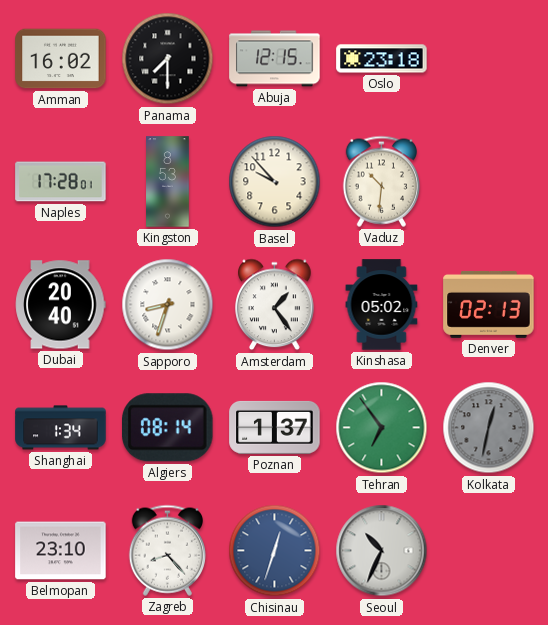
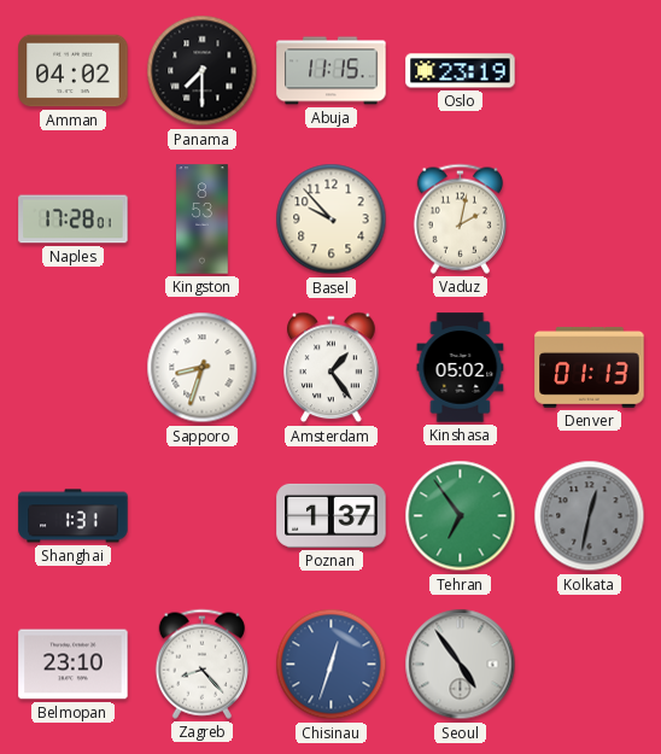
Amman: 16:02 -> 04:02 (74, 71)
Abuja: 12:15 -> 11:15 (332, 71)
Oslo: 23:18 -> 23:19 (461, 71)
Vaduz: 10:31 -> 2:02 (460, 218)
Dubai: 20:40 -> none (61, 305)
Denver: 02:13 -> 01:13 (590, 367)
Shanghai: 1:34 -> 1:31 (74, 516)
Algiers: 08:14 -> none (168, 428)
Seoul: 10:34 -> 4:54 (461, 665)
